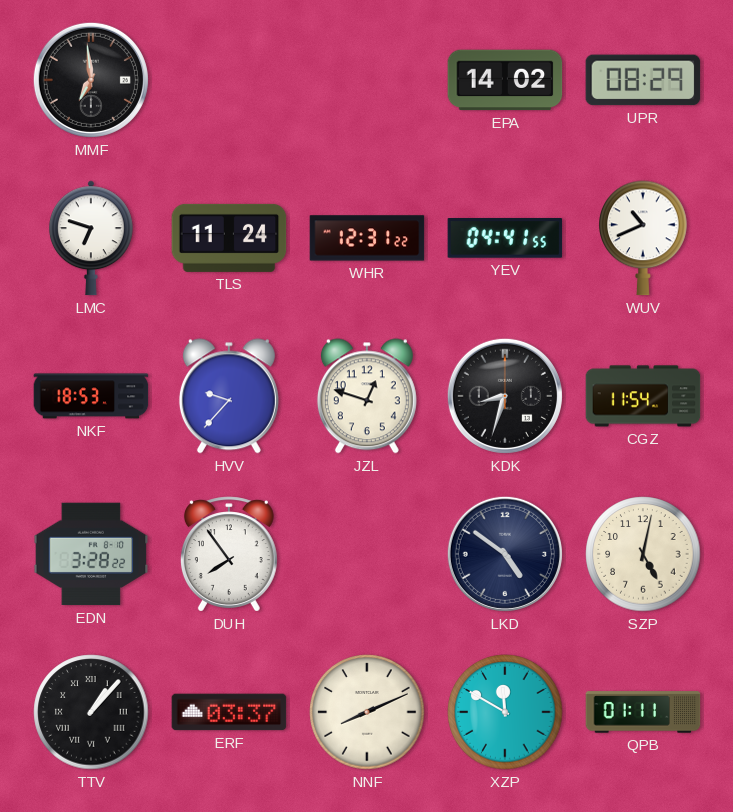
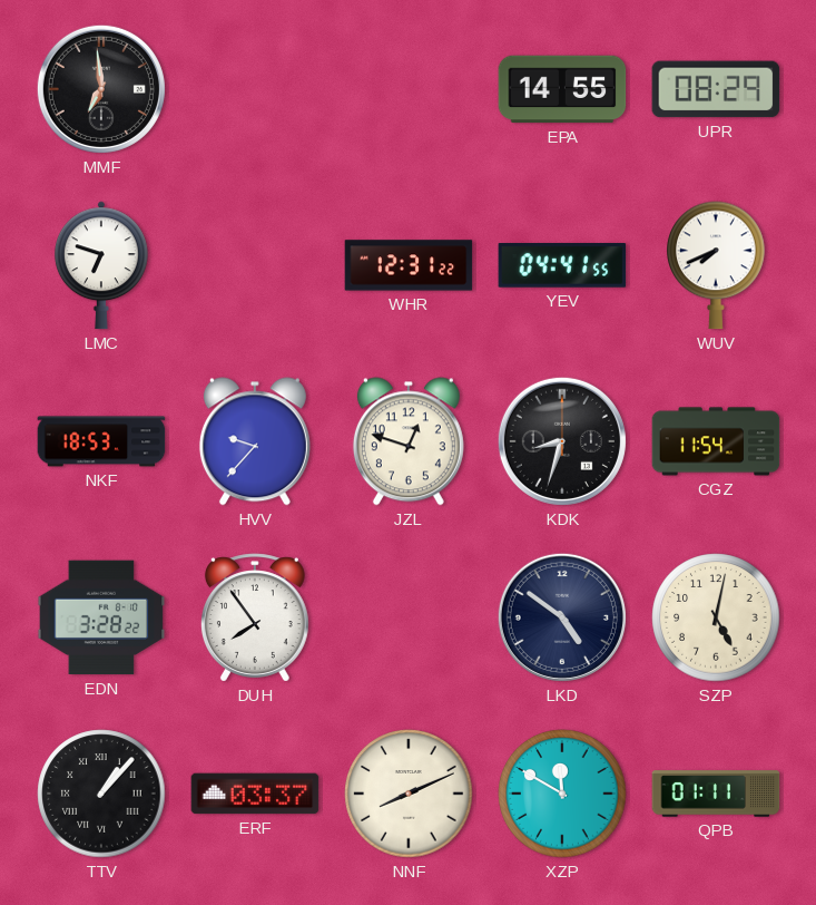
EPA: 14:02 -> 14:55 (562, 89)
TLS: 11:24 -> none (229, 238)
WUV: 10:41 -> 7:41 (716, 265)
